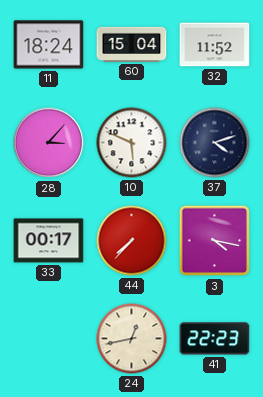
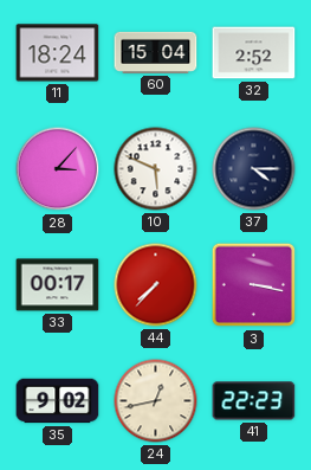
32: 11:52 -> 2:52 (254, 53)
37: 4:12 -> 4:15 (254, 169)
3: 4:17 -> 3:17 (254, 285)
35: none -> 9:02 (58, 401)
